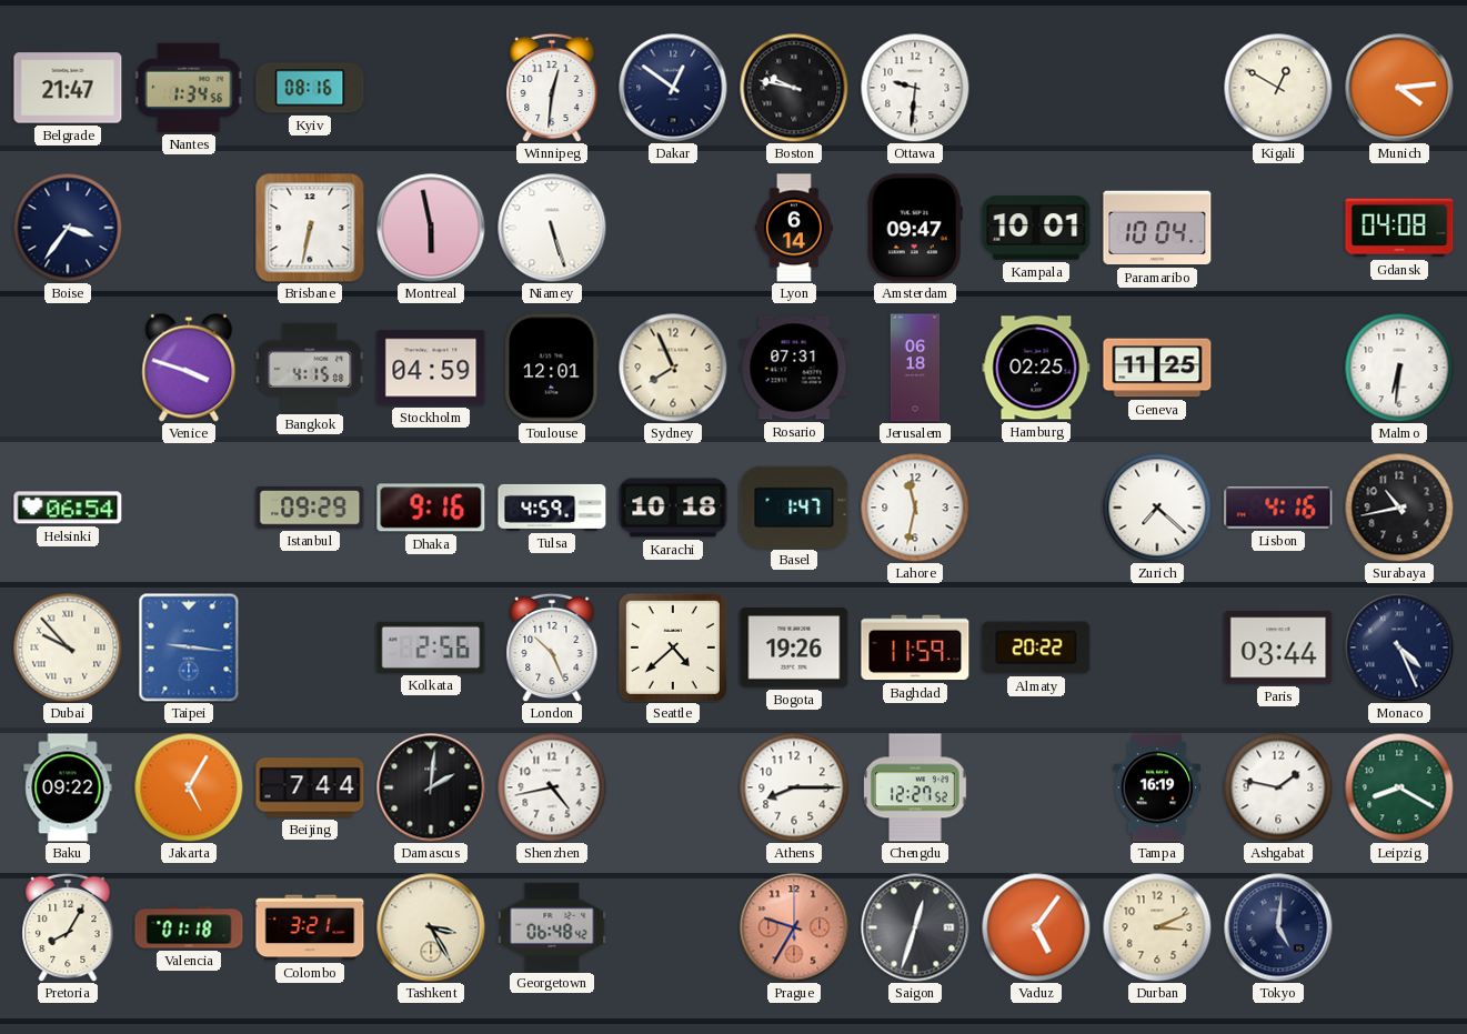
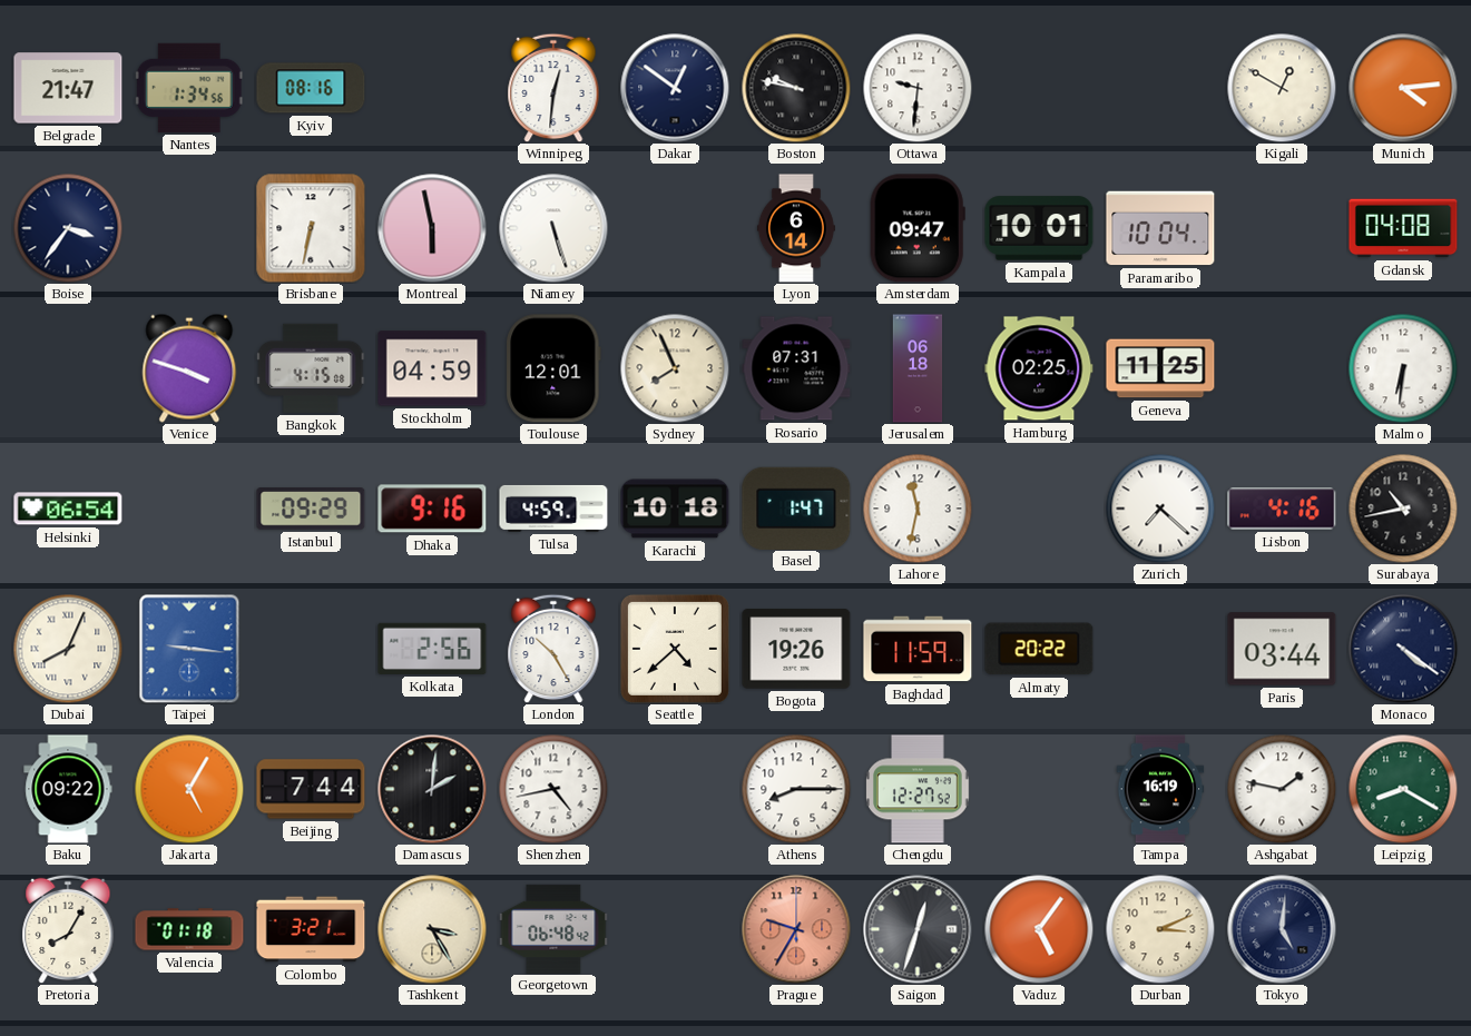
Dubai: 9:53 -> 8:04 (68, 649)
London: 10:26 -> 10:25 (553, 649)
Monaco: 4:26 -> 4:21 (1403, 649)
